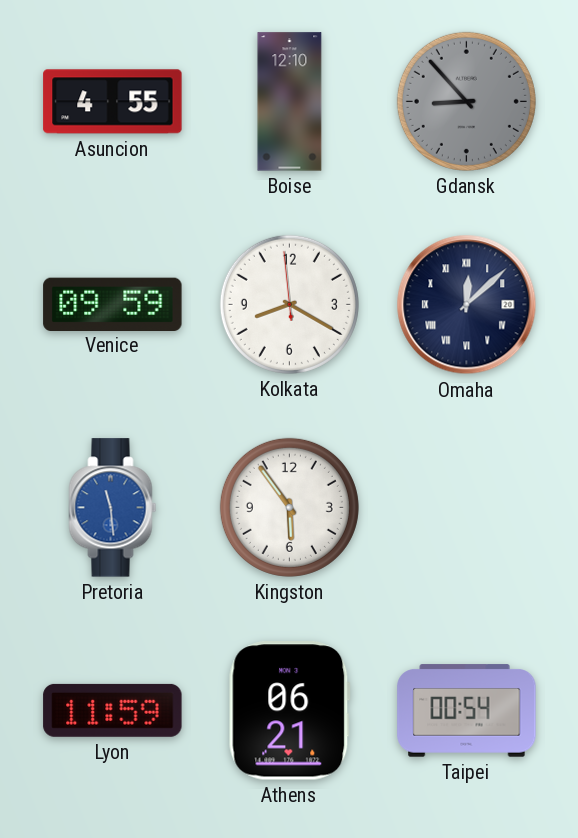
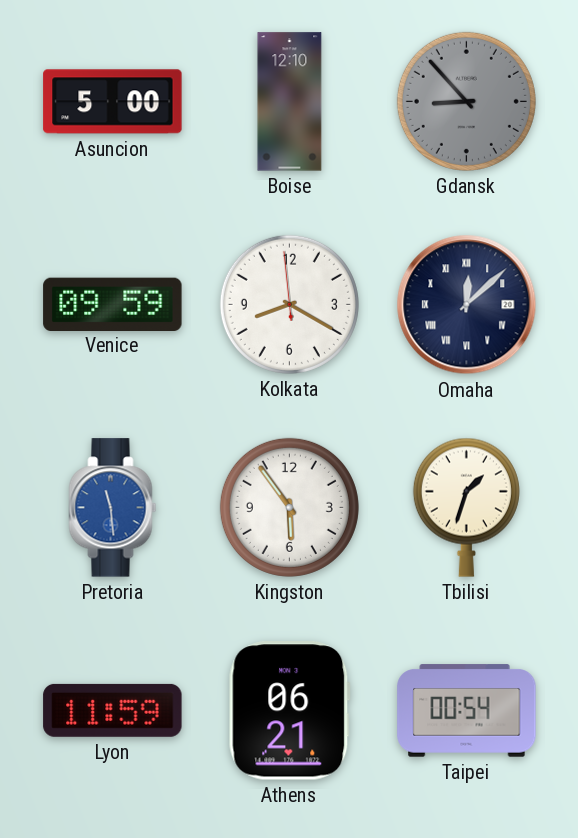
Asuncion: 4:55 -> 5:00 (113, 102)
Tbilisi: none -> 1:33 (466, 507)
